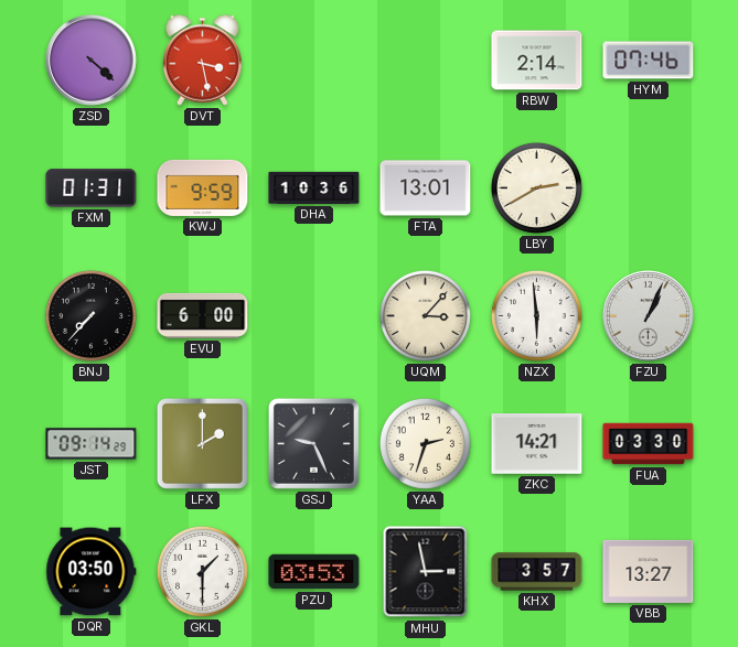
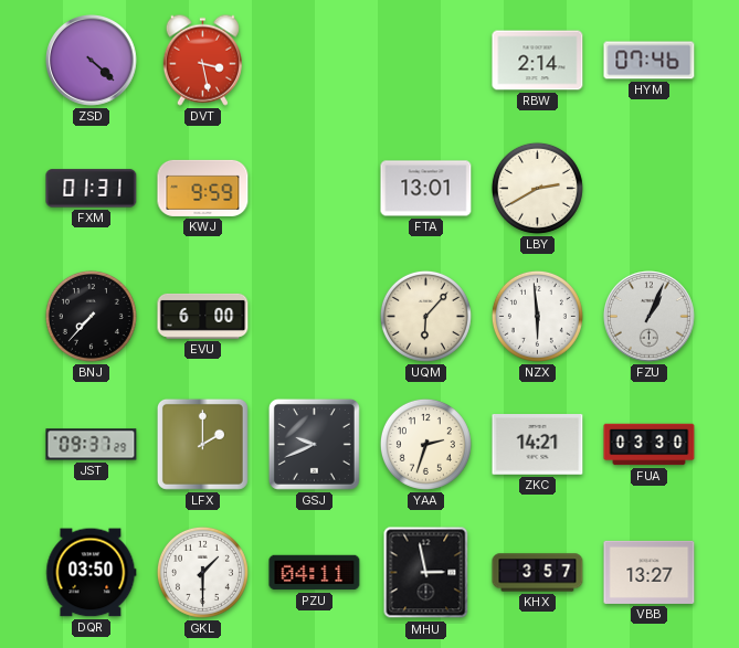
DHA: 10:36 -> none (314, 187)
UQM: 3:07 -> 6:07 (425, 316)
JST: 09:14 -> 09:37 (92, 445)
GSJ: 9:26 -> 9:41 (314, 444)
PZU: 03:53 -> 04:11 (315, 573)
